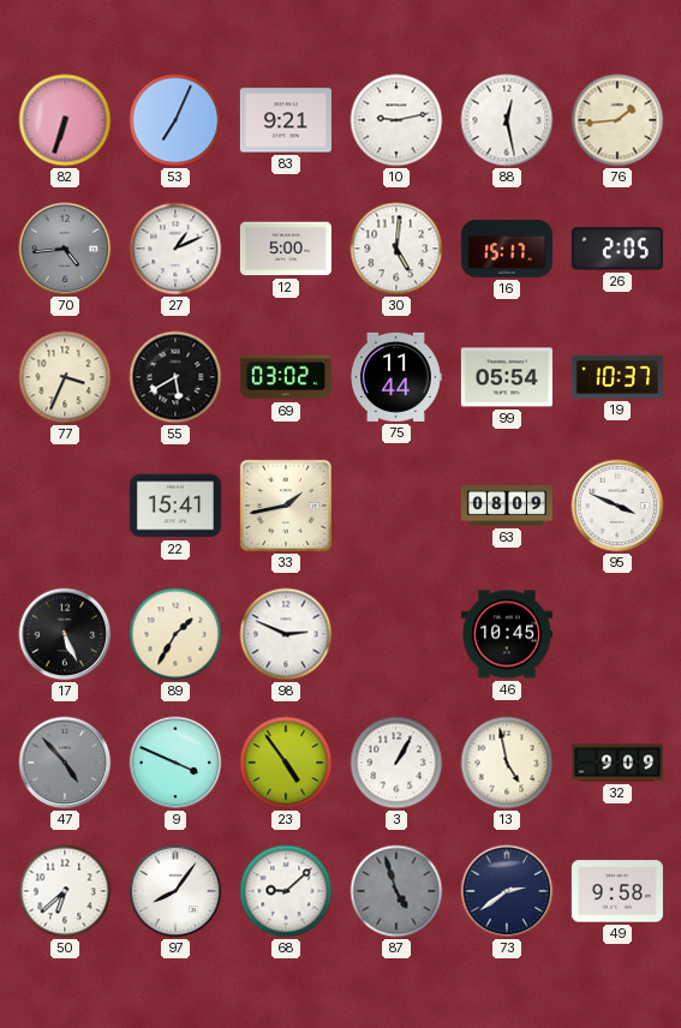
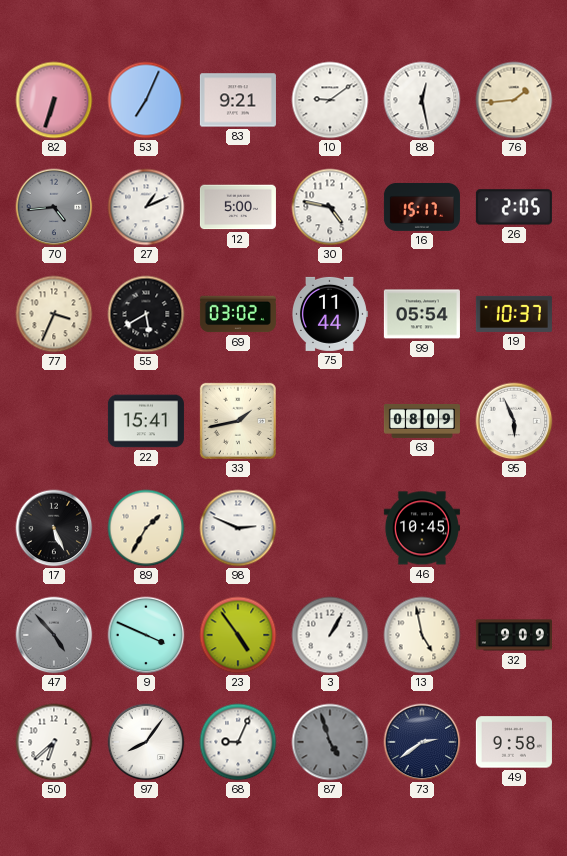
10: 9:13 -> 9:09 (330, 100)
30: 5:01 -> 4:47 (330, 207)
95: 3:49 -> 5:56 (514, 421)
68: 9:08 -> 9:04 (238, 742)
